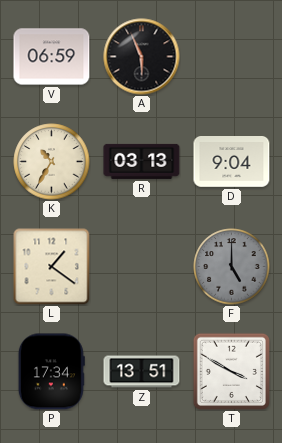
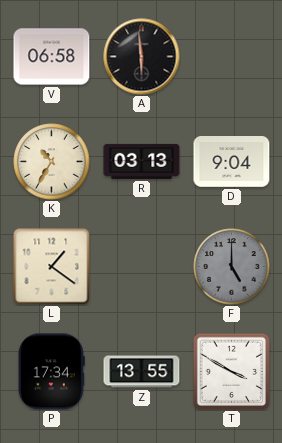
V: 06:59 -> 06:58 (52, 57)
A: 5:56 -> 5:59 (142, 57)
Z: 13:51 -> 13:55 (142, 372)
